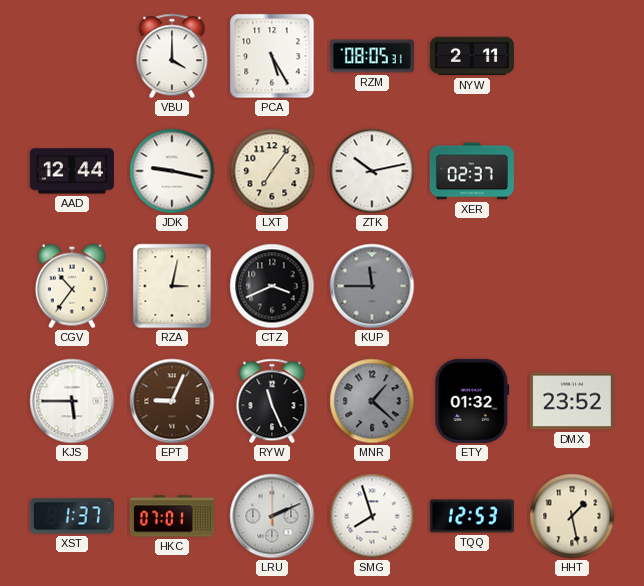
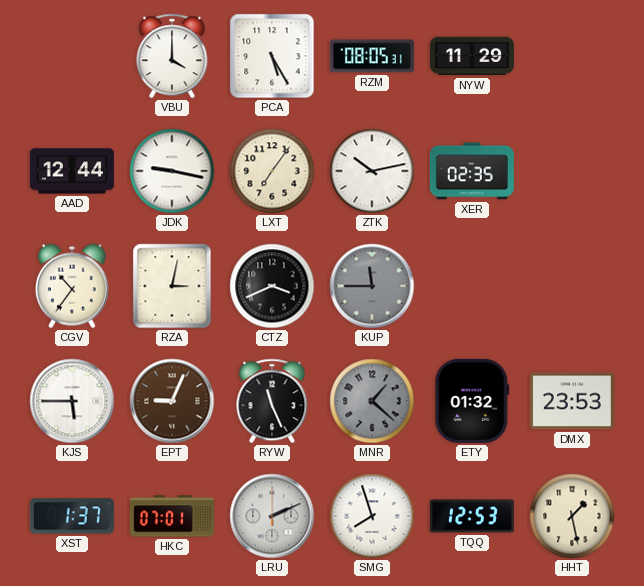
NYW: 2:11 -> 11:29 (472, 56)
XER: 02:37 -> 02:35 (472, 171)
DMX: 23:52 -> 23:53 (572, 401)
